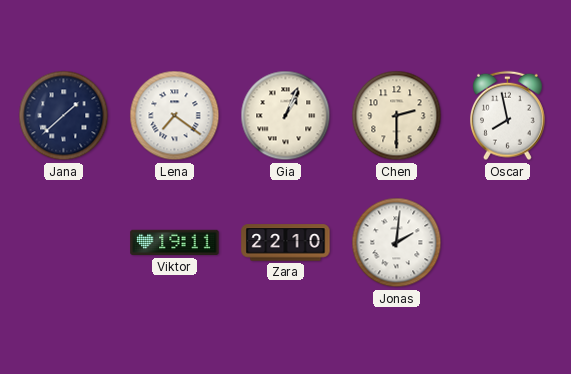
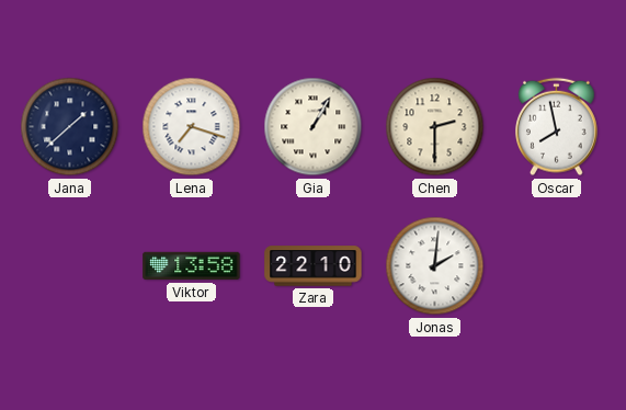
Lena: 7:21 -> 7:18 (192, 127)
Gia: 1:04 -> 1:05 (314, 127)
Viktor: 19:11 -> 13:58 (192, 266)
